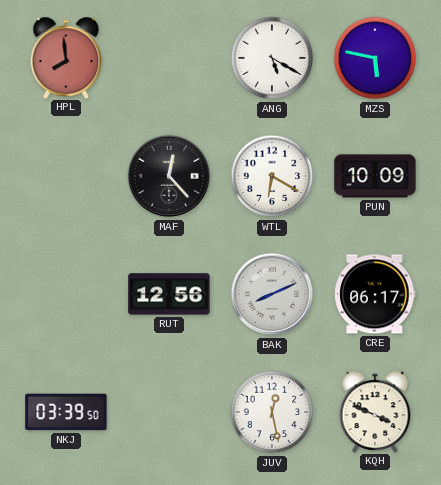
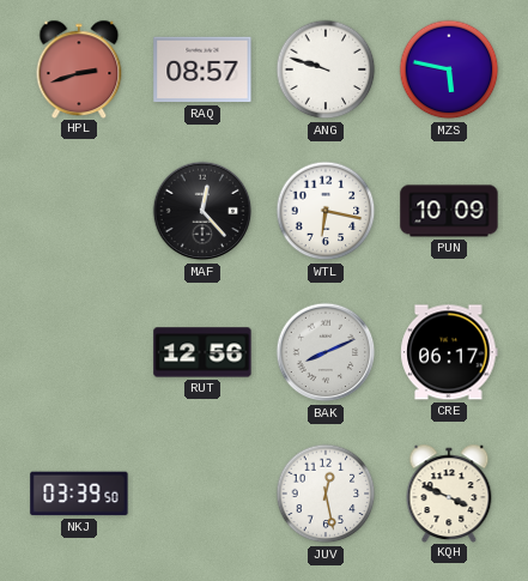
HPL: 7:59 -> 2:42 (79, 68)
RAQ: none -> 08:57 (202, 69)
ANG: 5:20 -> 9:48 (326, 69)
WTL: 6:20 -> 6:17 (326, 211)
